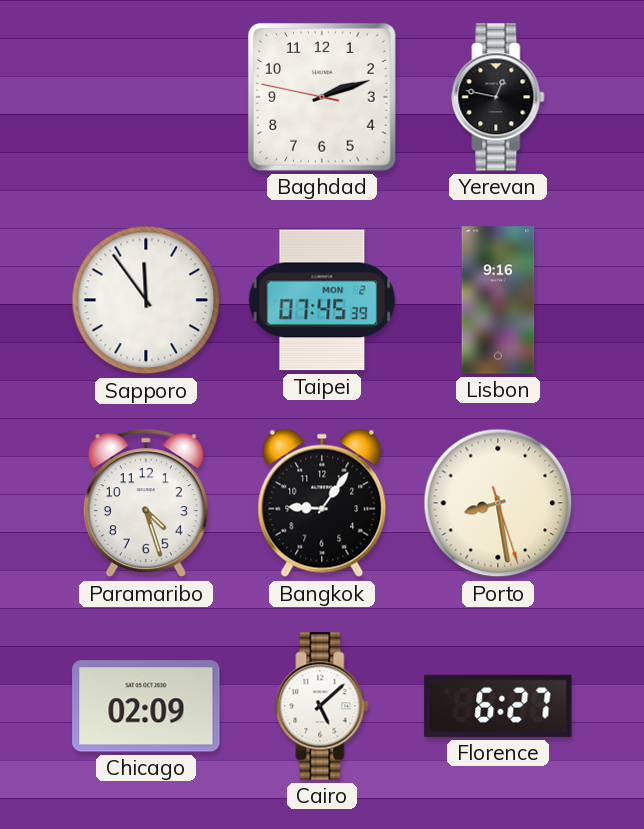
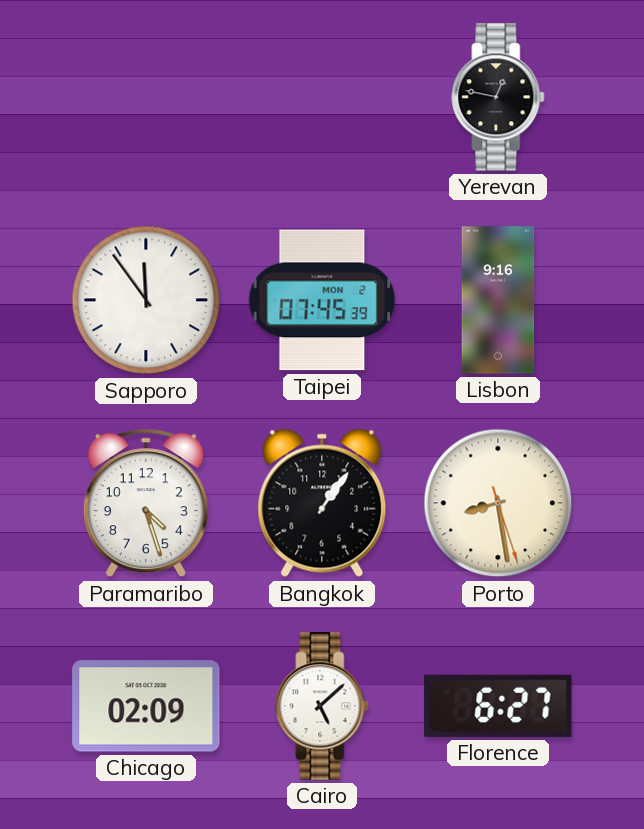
Baghdad: 2:11 -> none (322, 97)
Bangkok: 9:06 -> 1:06 (322, 503)
